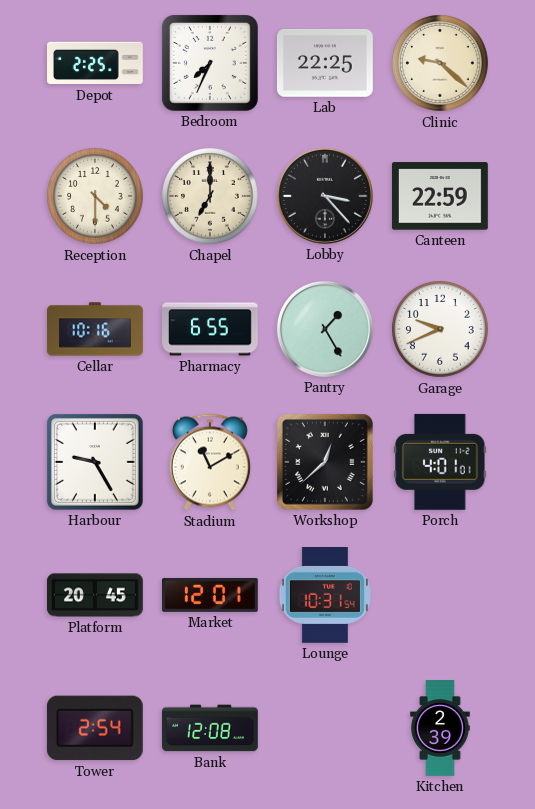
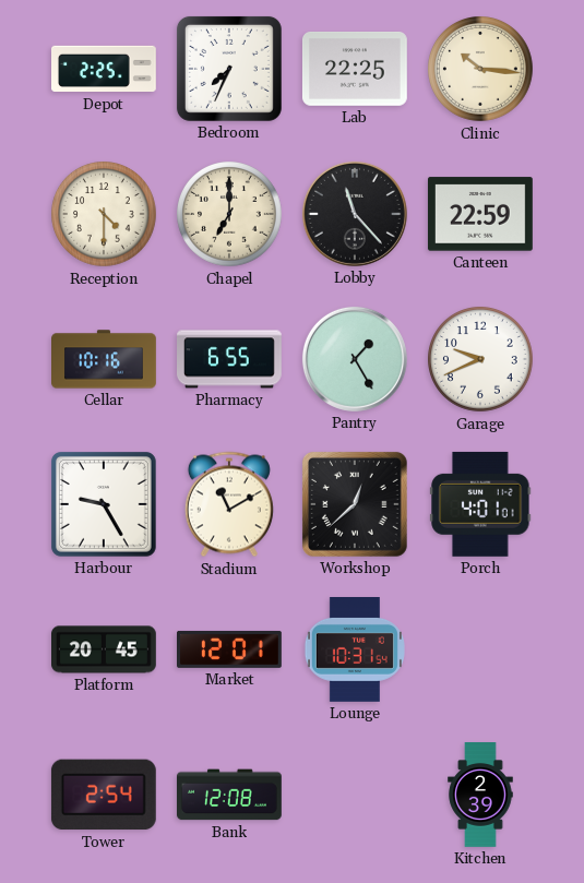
Clinic: 9:22 -> 10:16 (481, 70)
Lobby: 3:23 -> 11:23 (355, 214)
